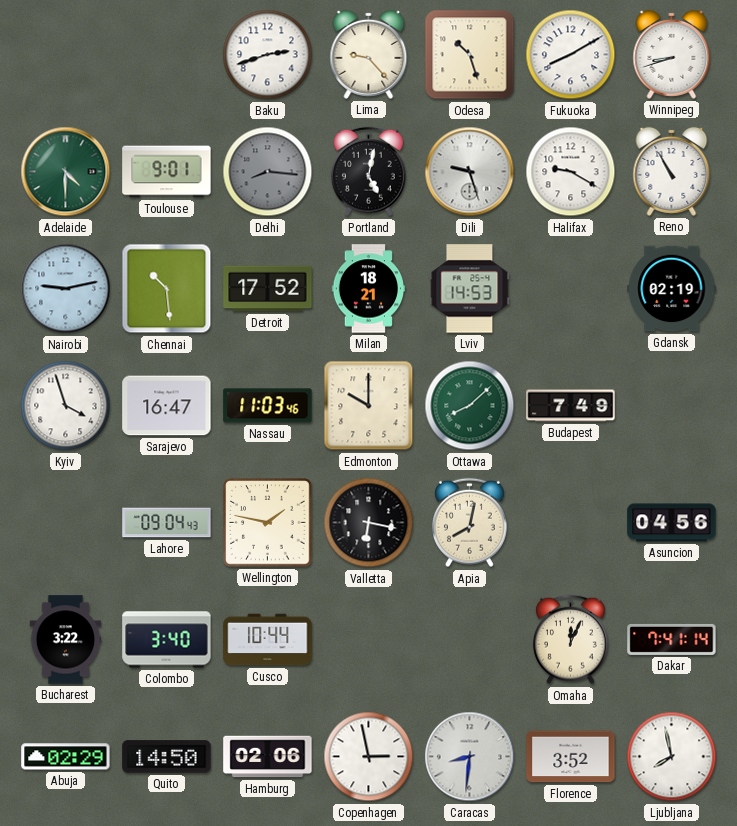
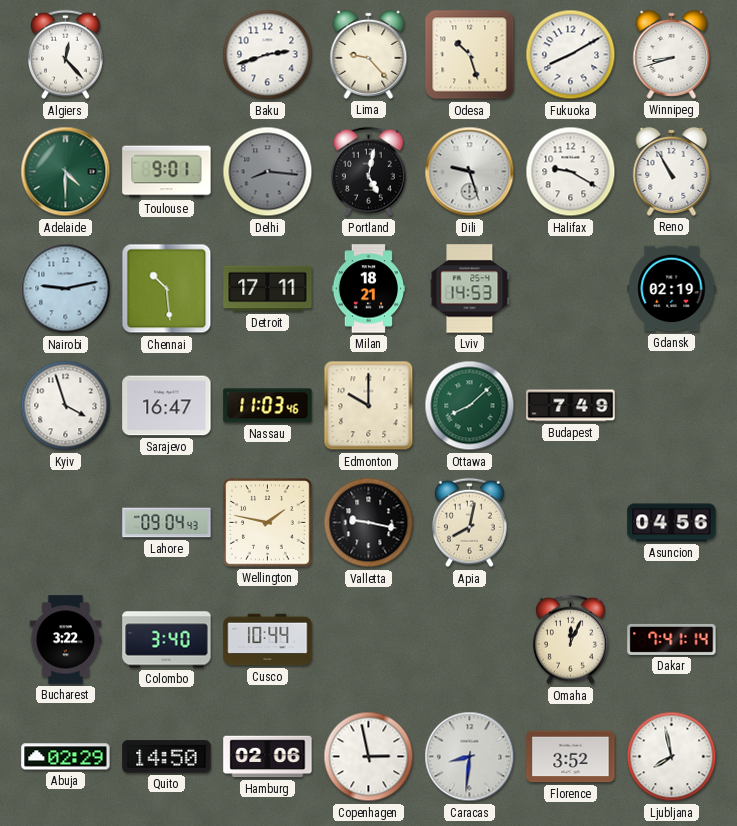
Algiers: none -> 12:23 (66, 55)
Detroit: 17:52 -> 17:11 (268, 289)
Valletta: 6:17 -> 9:17 (369, 523)
